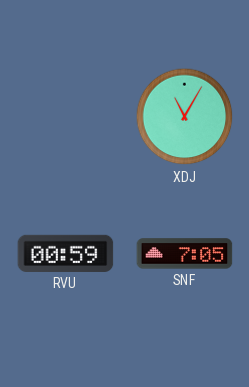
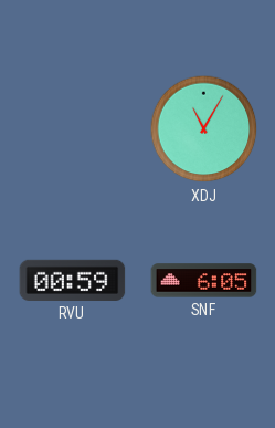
SNF: 7:05 -> 6:05 (204, 281)
